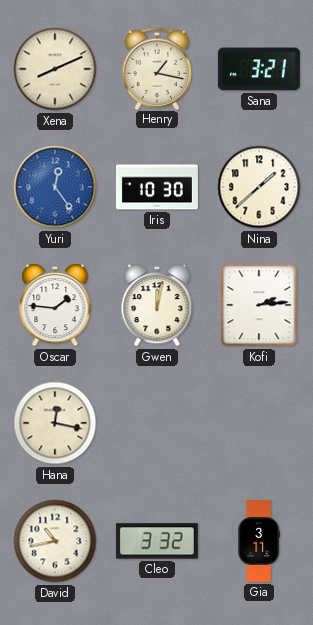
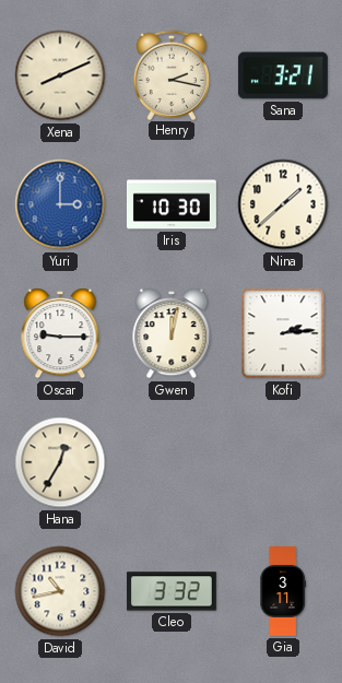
Henry: 1:17 -> 2:17 (170, 74)
Yuri: 12:24 -> 3:00 (60, 204)
Oscar: 1:46 -> 9:15 (60, 333)
Hana: 12:17 -> 12:35 (60, 462)
